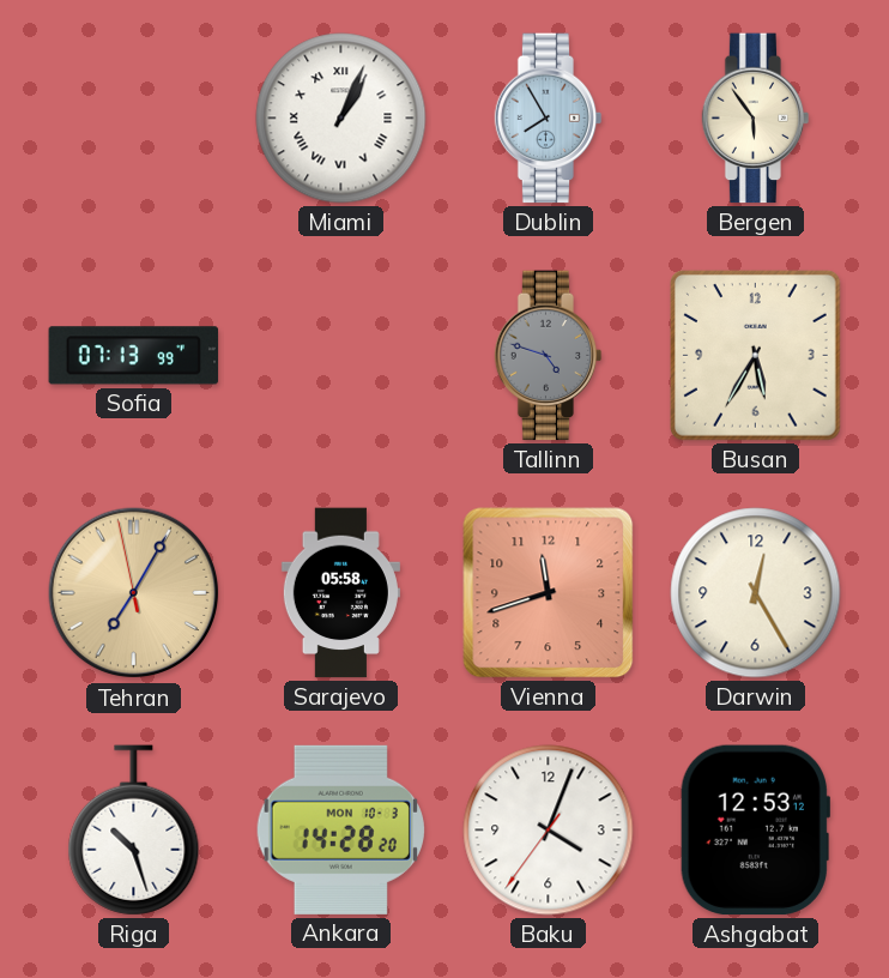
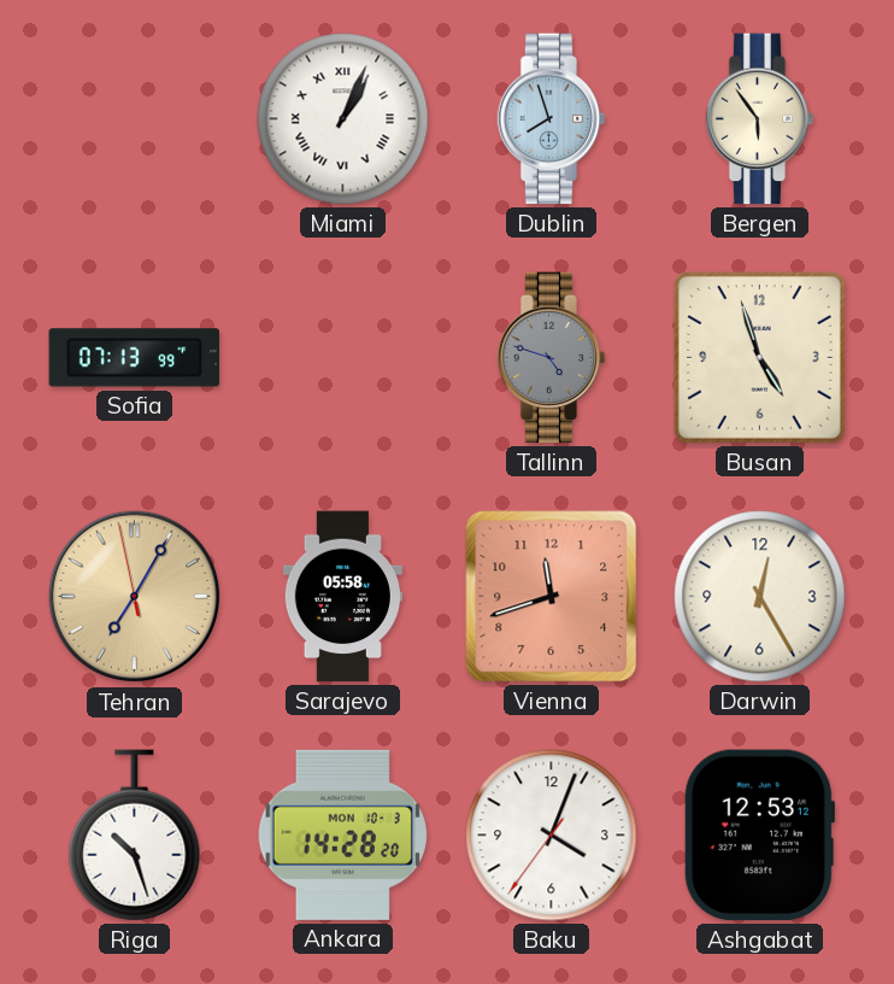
Dublin: 7:55 -> 7:57 (552, 119)
Busan: 5:35 -> 4:57 (759, 357)
